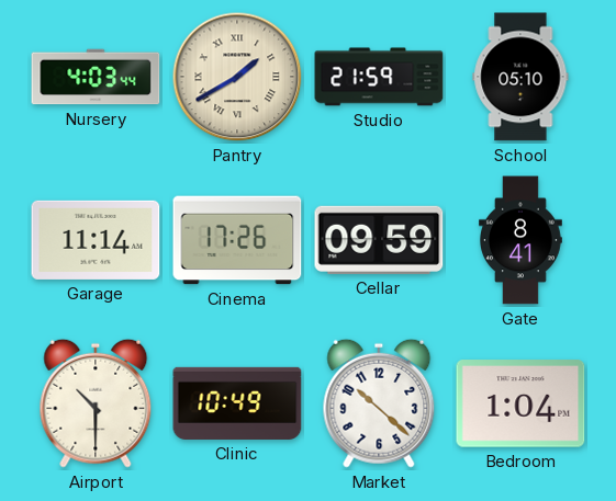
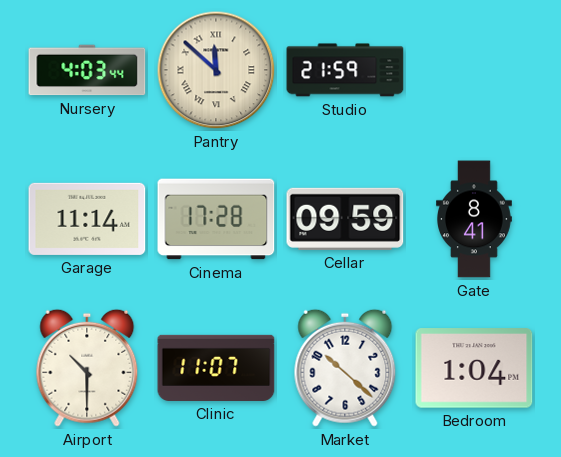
Pantry: 1:40 -> 11:52 (216, 70)
School: 05:10 -> none (520, 77)
Cinema: 17:26 -> 17:28 (216, 219)
Clinic: 10:49 -> 11:07 (216, 368)
